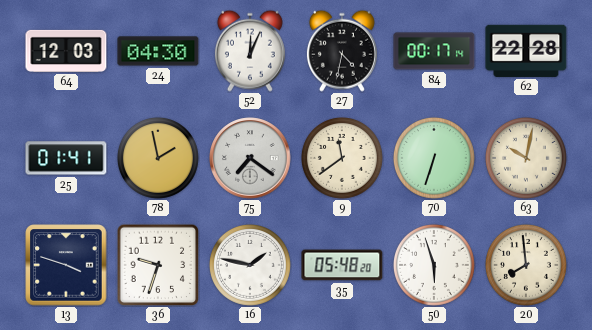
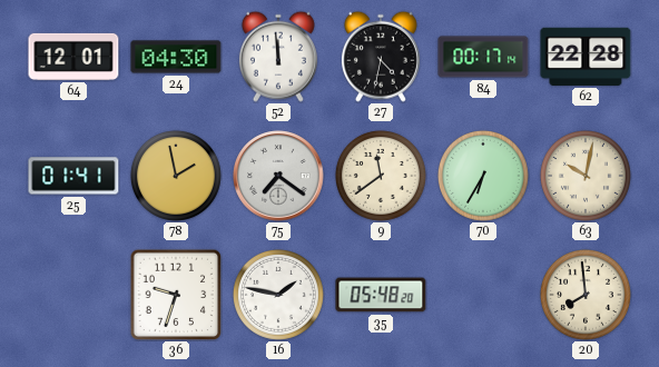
64: 12:03 -> 12:01 (73, 57)
52: 12:04 -> 11:59 (278, 57)
70: 6:33 -> 6:35 (483, 176)
13: 3:48 -> none (66, 265)
50: 5:57 -> none (434, 265)
